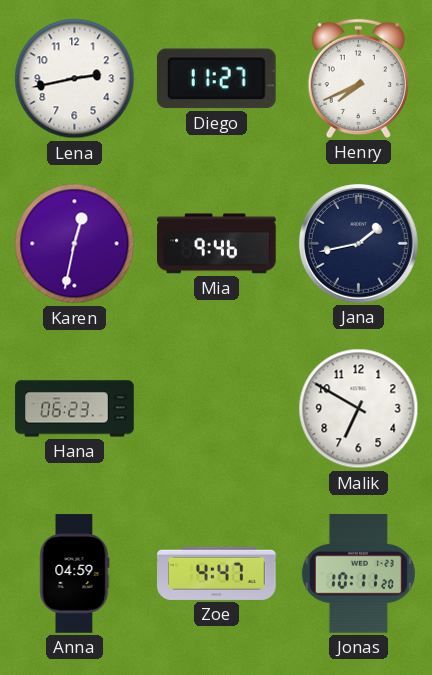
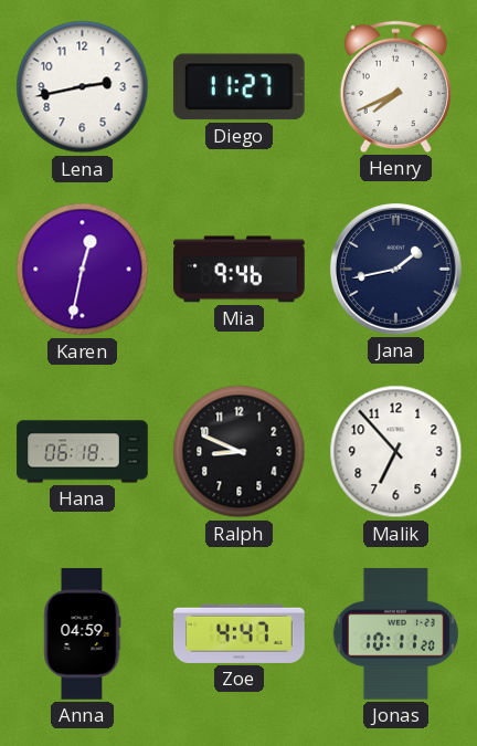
Hana: 06:23 -> 06:18 (83, 452)
Ralph: none -> 8:49 (240, 452)
Malik: 6:50 -> 6:53 (396, 452)
